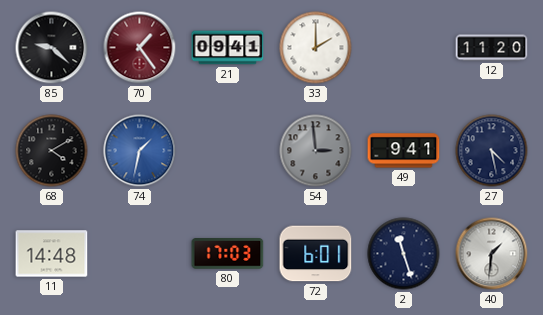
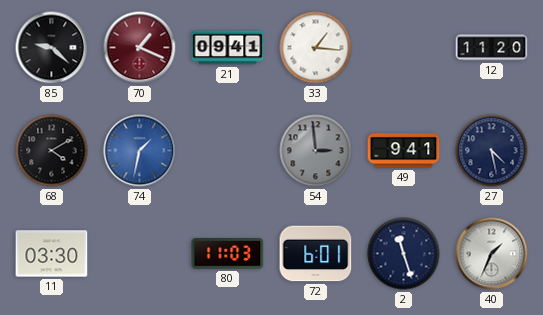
70: 1:24 -> 1:19 (140, 48)
33: 2:00 -> 1:16 (316, 48)
11: 14:48 -> 03:30 (52, 254)
80: 17:03 -> 11:03 (228, 254)
40: 1:31 -> 1:34 (492, 254)
